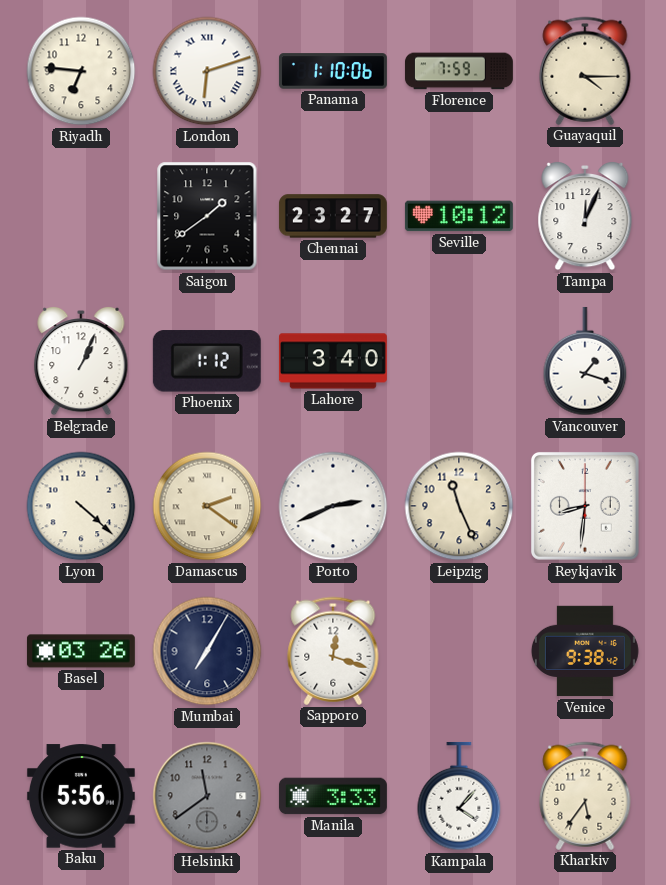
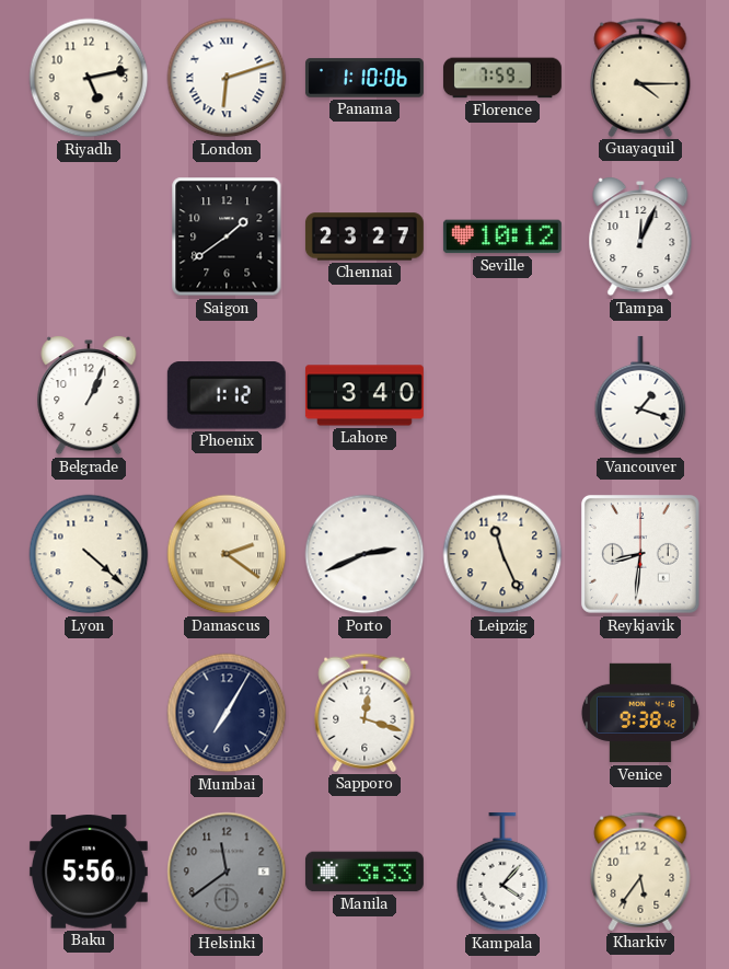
Riyadh: 6:46 -> 5:13 (89, 78)
Basel: 03:26 -> none (81, 651)
